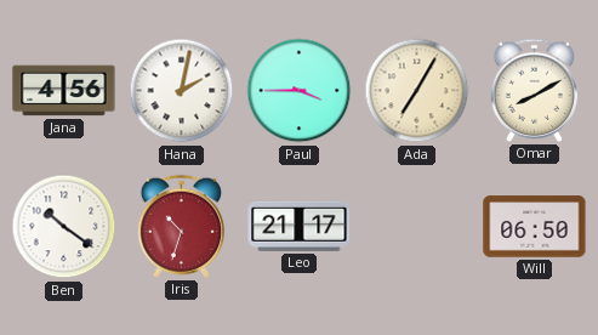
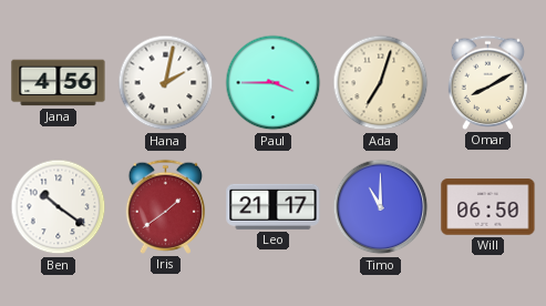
Ada: 7:05 -> 7:03 (381, 83)
Iris: 10:33 -> 1:39 (165, 206)
Timo: none -> 11:00 (381, 207)
